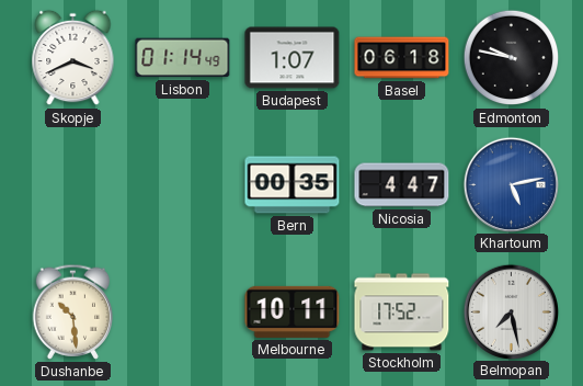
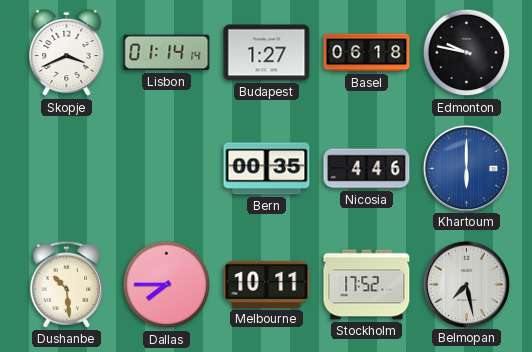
Lisbon: 01:14:49 -> 01:14:14 (167, 53)
Budapest: 1:07 -> 1:27 (267, 53)
Nicosia: 4:47 -> 4:46 (367, 169)
Khartoum: 5:13 -> 6:00 (466, 168)
Dallas: none -> 7:45 (167, 285)
